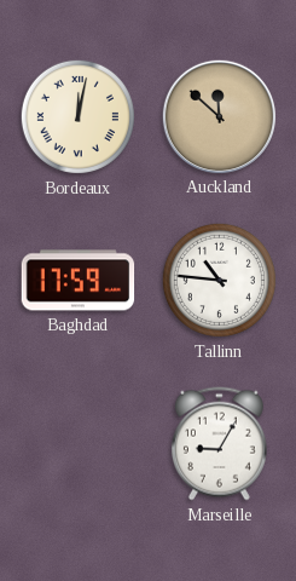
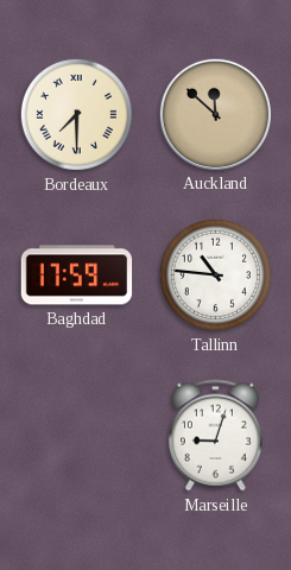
Bordeaux: 12:02 -> 7:30 (76, 114)
Marseille: 9:05 -> 9:03 (215, 436)
